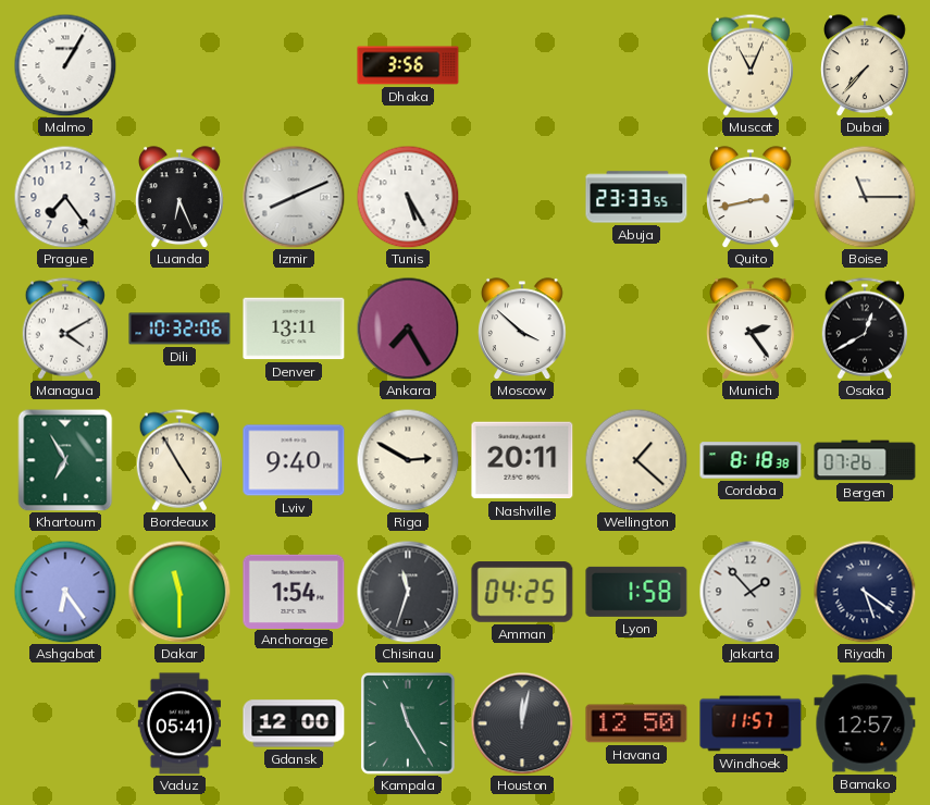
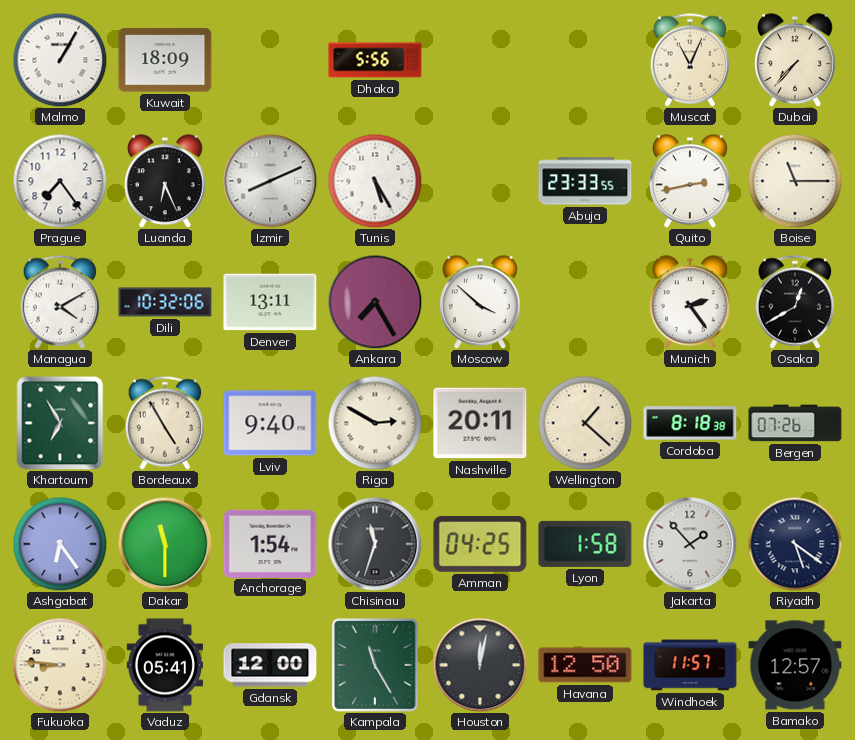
Kuwait: none -> 18:09 (165, 60)
Dhaka: 3:56 -> 5:56 (375, 60)
Fukuoka: none -> 8:46 (60, 665)
